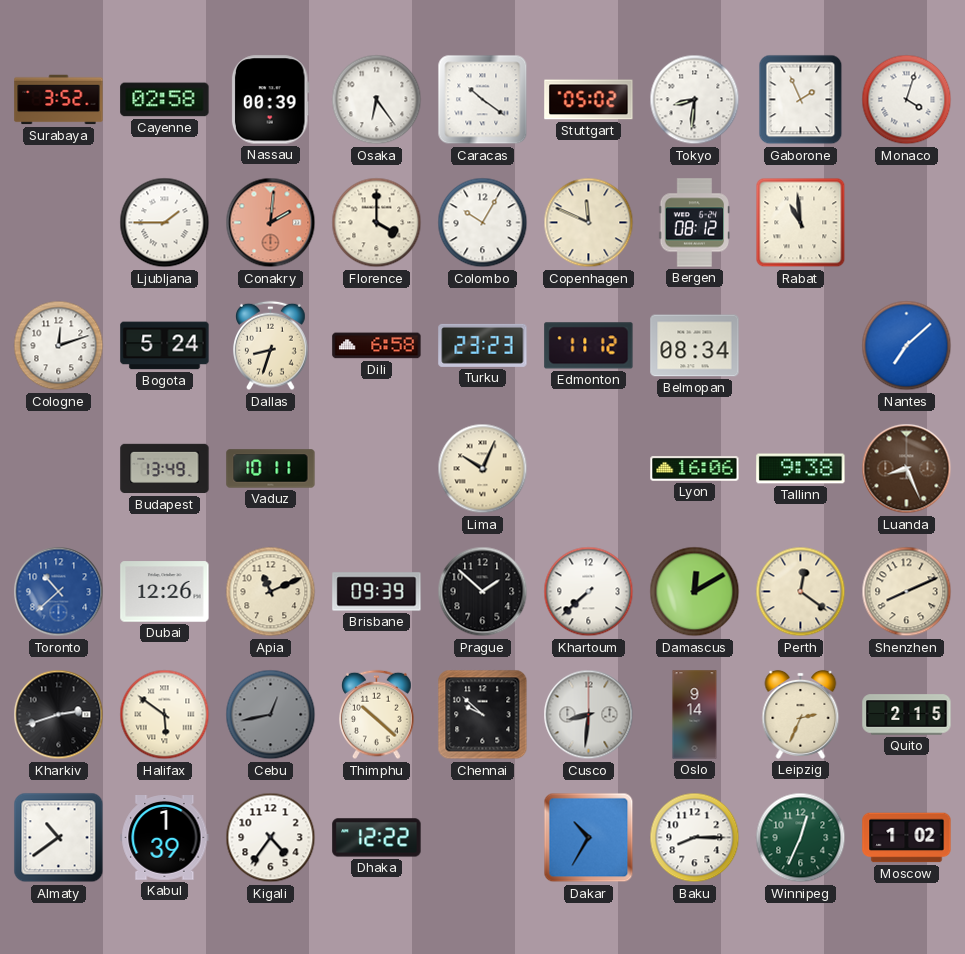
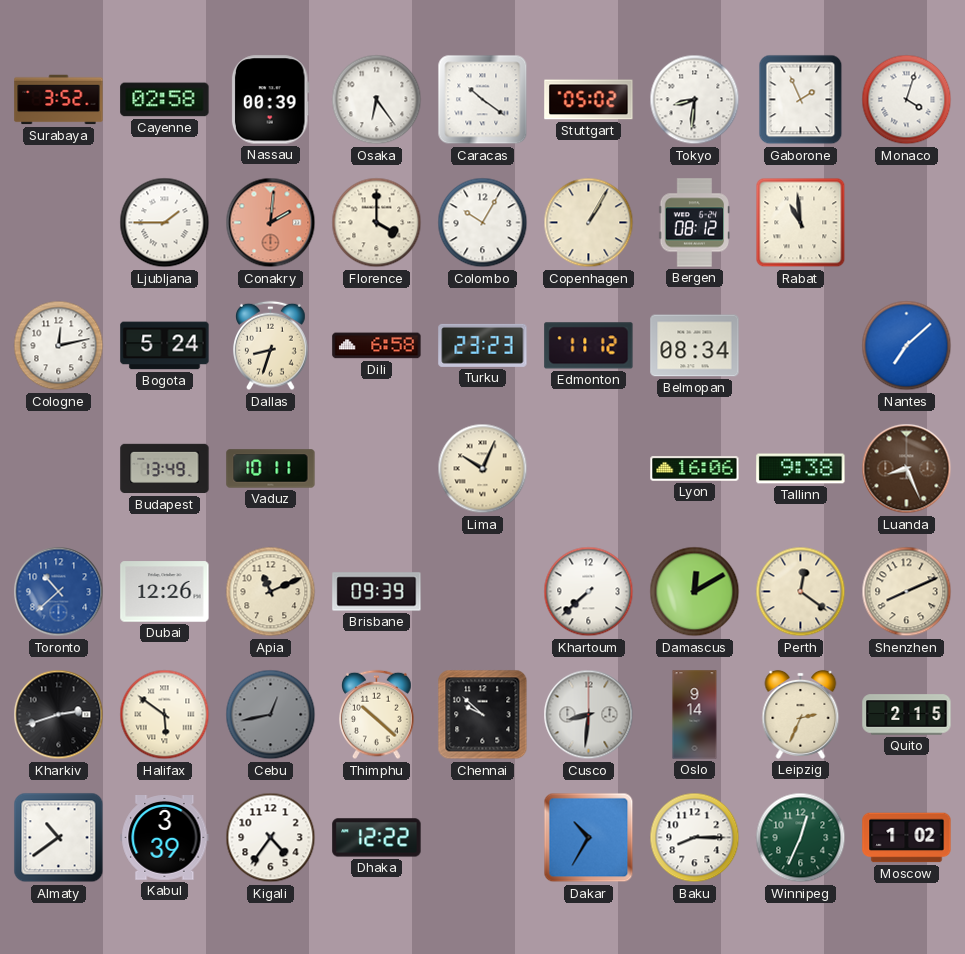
Copenhagen: 11:49 -> 1:05 (589, 223)
Cologne: 12:12 -> 12:13 (59, 346)
Prague: 1:52 -> none (483, 592)
Kabul: 1:39 -> 3:39 (165, 838)
